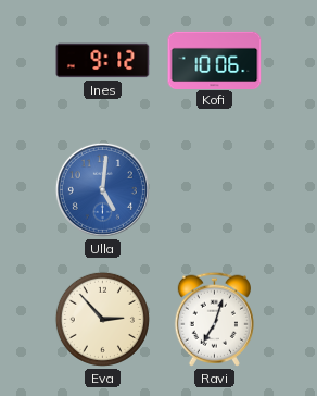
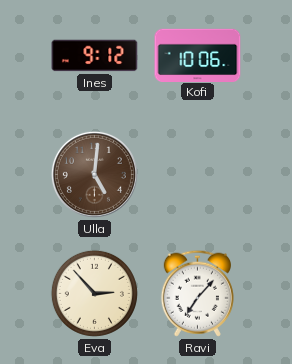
Ulla dial: blue -> brown (94, 174)
Ravi: 7:03 -> 7:07 (197, 293)
